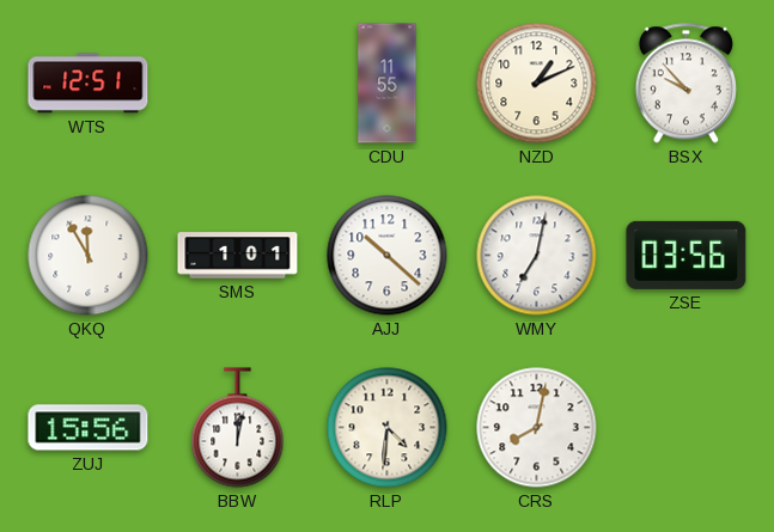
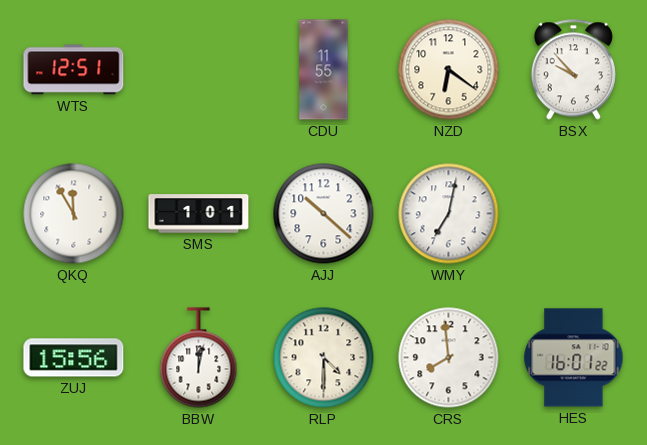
NZD: 1:11 -> 6:21 (449, 70)
ZSE: 03:56 -> none (687, 255)
RLP: 4:31 -> 4:30 (324, 358)
CRS: 8:02 -> 7:59 (449, 358)
HES: none -> 16:01 (574, 358)
